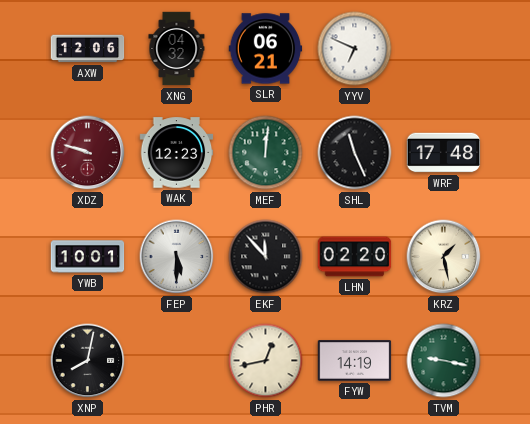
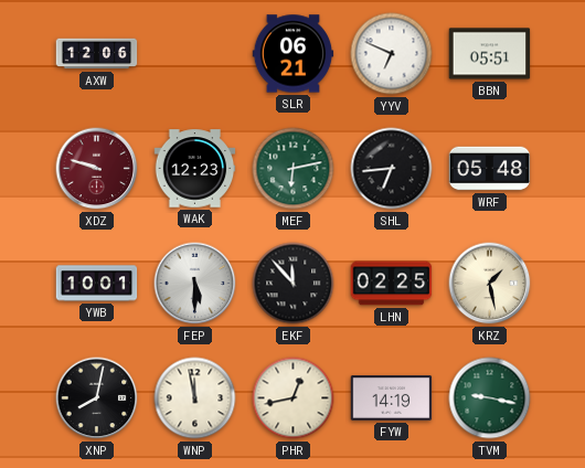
XNG: 04:32 -> none (177, 49)
BBN: none -> 05:51 (490, 54)
MEF: 12:01 -> 6:13 (294, 169)
SHL: 11:26 -> 6:44 (392, 169)
WRF: 17:48 -> 05:48 (490, 169)
LHN: 02:20 -> 02:25 (392, 284)
WNP: none -> 11:58 (195, 398)
